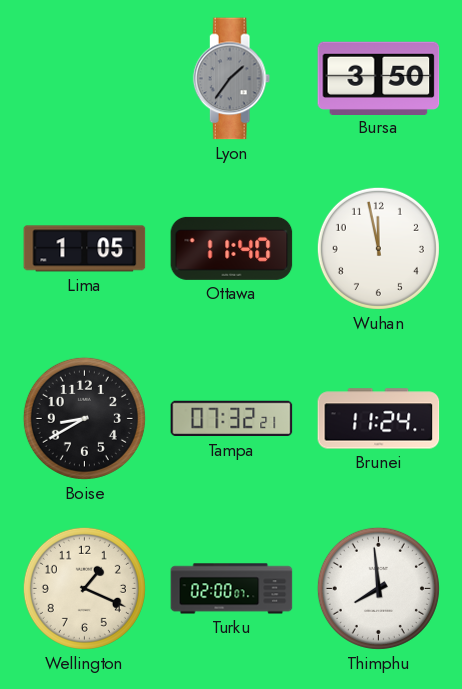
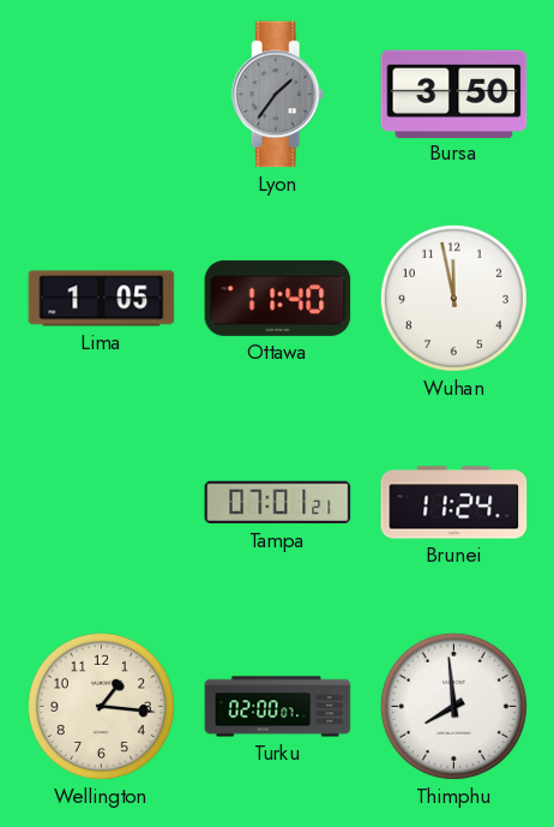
Boise: 8:40 -> none (84, 418)
Tampa: 07:32 -> 07:01 (278, 503)
Wellington: 1:19 -> 1:16 (101, 706)
